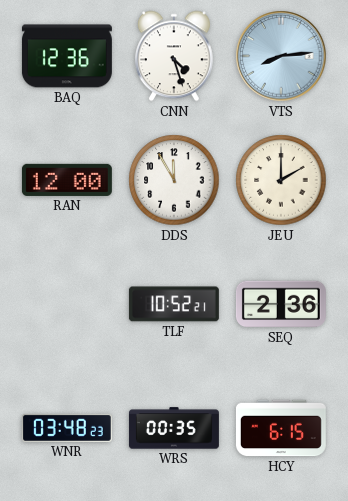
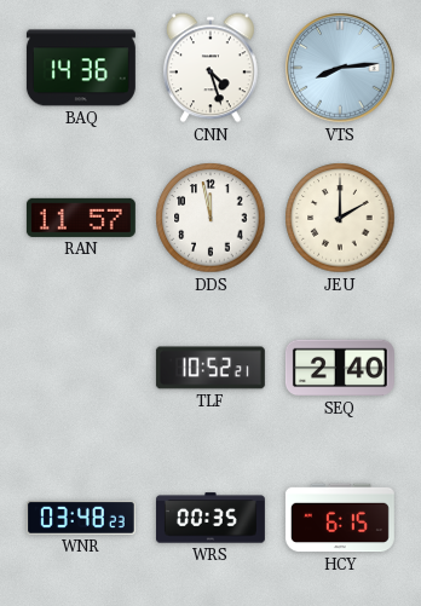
BAQ: 12:36 -> 14:36 (81, 68)
RAN: 12:00 -> 11:57 (81, 218)
DDS: 11:55 -> 11:58 (211, 218)
SEQ: 2:36 -> 2:40 (340, 368)
